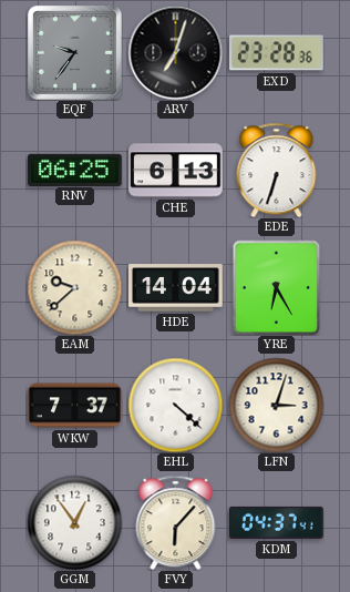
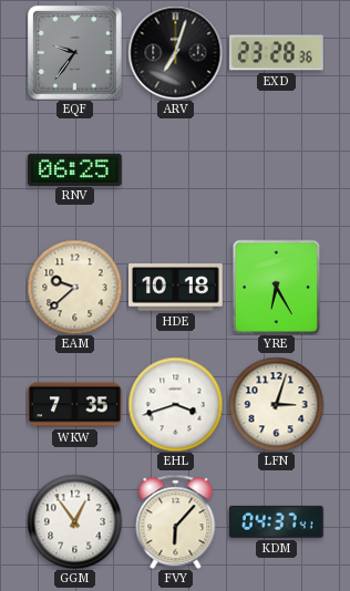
CHE: 6:13 -> none (176, 171)
EDE: 6:33 -> none (277, 170)
HDE: 14:04 -> 10:18 (176, 288)
WKW: 7:37 -> 7:35 (75, 405)
EHL: 4:22 -> 3:42 (175, 404)
